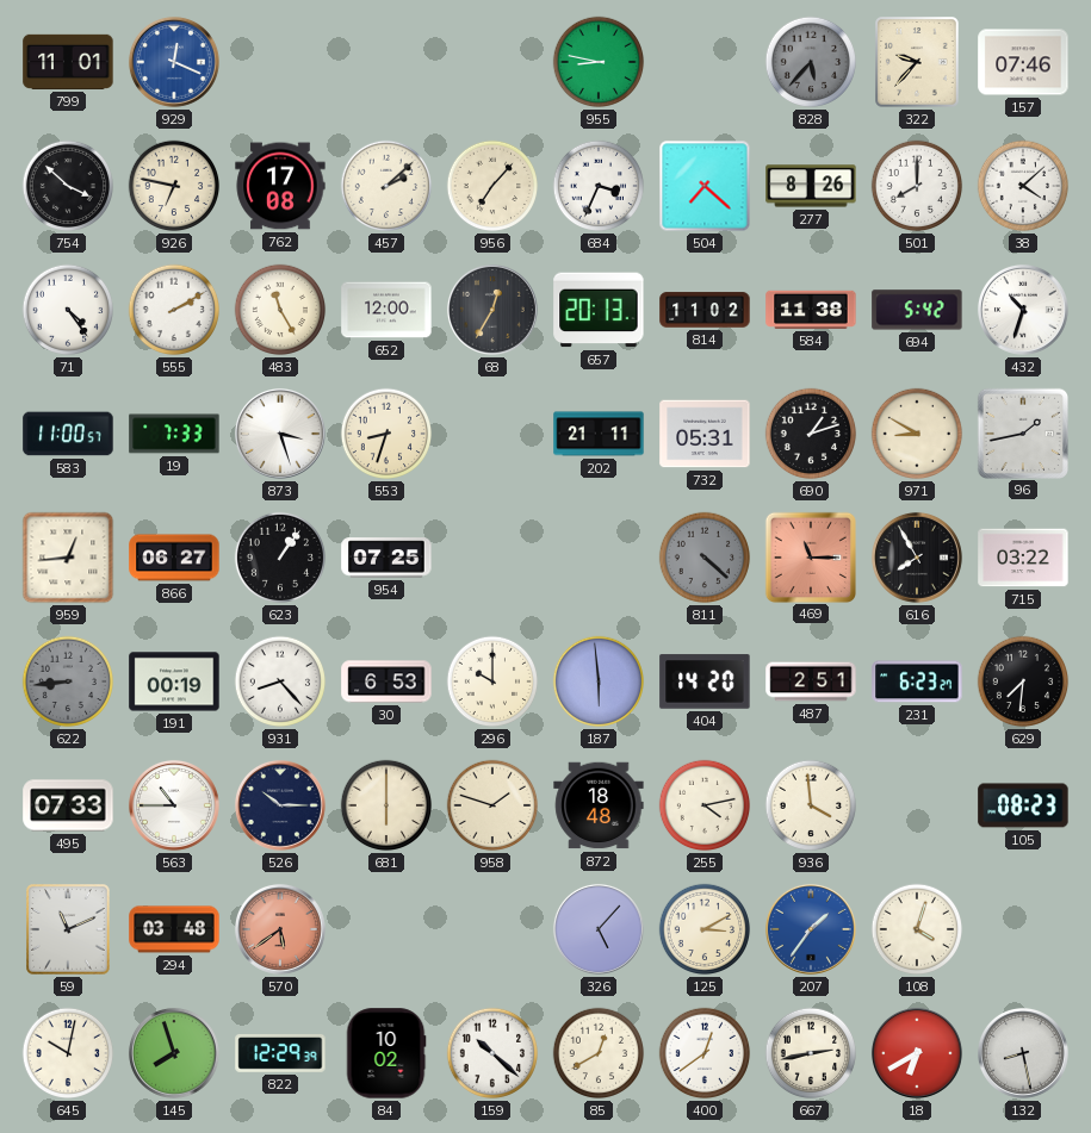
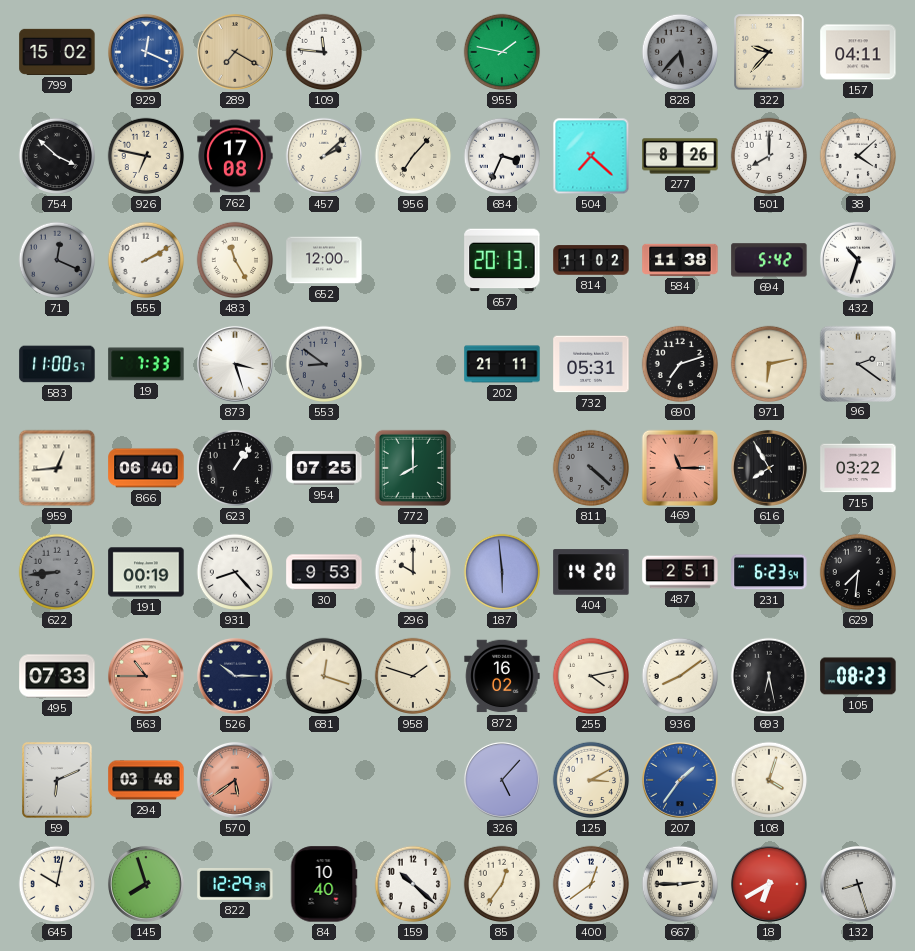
799: 11:01 -> 15:02 (57, 52)
289: none -> 7:20 (235, 52)
109: none -> 11:46 (324, 52)
955: 8:47 -> 1:47 (502, 52)
157: 07:46 -> 04:11 (858, 52)
71: 4:24 -> 12:19 (57, 260)
71 dial: white -> grey (57, 260)
68: 12:35 -> none (492, 310)
553: 8:33 -> 8:51 (324, 364)
553 dial: cream -> grey (324, 364)
690: 1:12 -> 7:12 (680, 364)
971: 8:50 -> 6:13 (769, 364)
96: 1:43 -> 2:21 (857, 363)
866: 06:27 -> 06:40 (146, 468)
772: none -> 8:00 (413, 468)
30: 6:53 -> 9:53 (324, 572)
231: 6:23:27 -> 6:23:54 (769, 572)
563 dial: white -> salmon (146, 676)
681: 6:00 -> 12:18 (324, 676)
872: 18:48 -> 16:02 (502, 676)
936: 3:59 -> 8:09 (680, 676)
693: none -> 6:28 (769, 676)
59: 11:11 -> 6:11 (57, 780)
84: 10:02 -> 10:40 (324, 884)
85: 12:40 -> 12:36 (502, 884)
667: 2:43 -> 2:45 (680, 884)
132: 8:28 -> 8:27 (858, 884)
